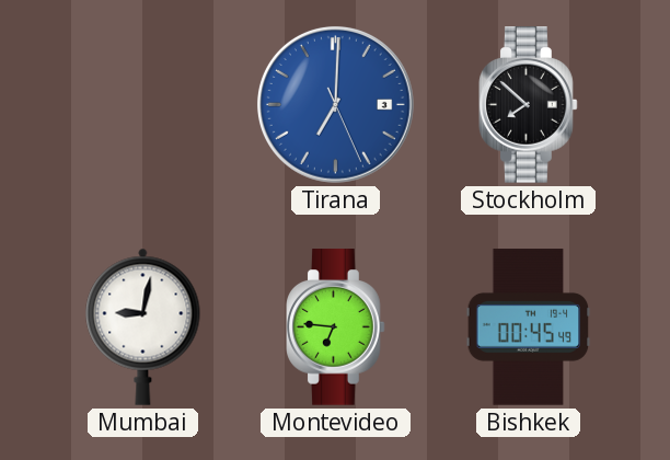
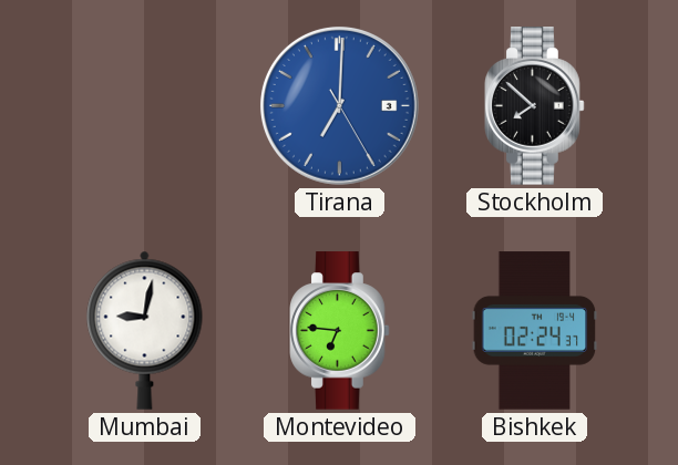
Tirana: 7:00:26 -> 7:00:25 (339, 105)
Bishkek: 00:45 -> 02:24 (535, 331)
